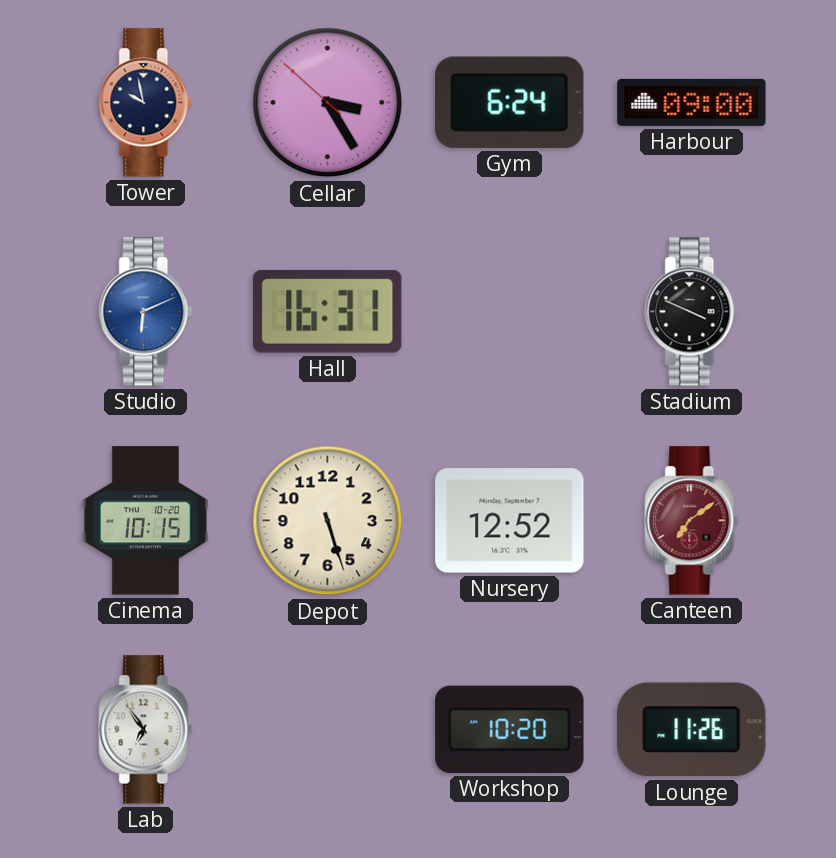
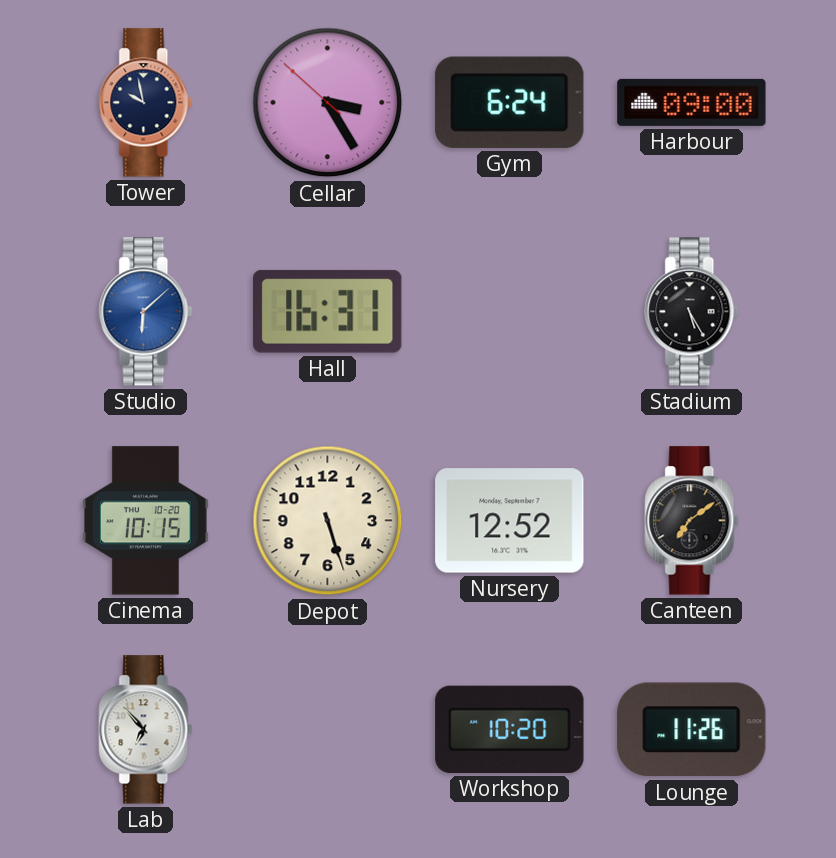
Studio: 6:11 -> 6:08 (146, 312)
Stadium: 3:49 -> 5:25 (692, 312)
Canteen dial: burgundy -> black (692, 521)
Lab: 6:54 -> 6:53 (146, 730)
